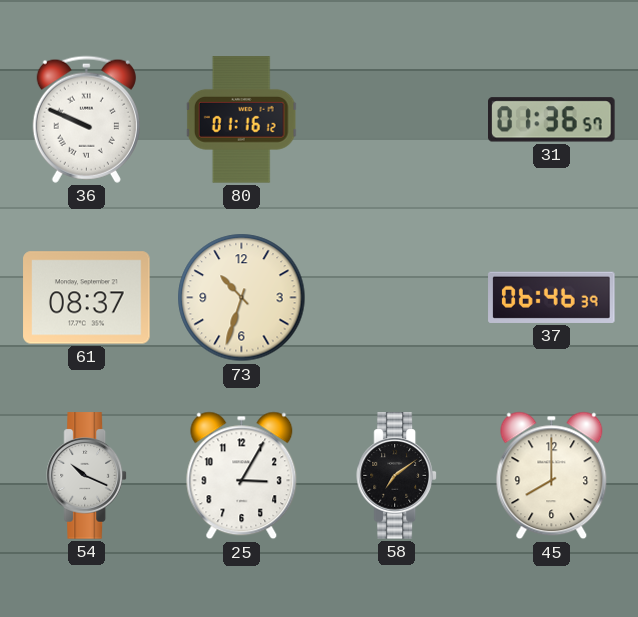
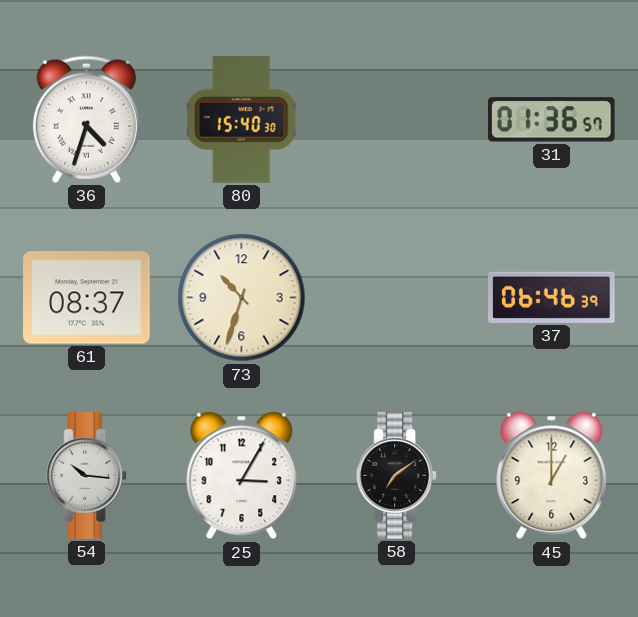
36: 9:49 -> 4:33 (86, 119)
80: 01:16 -> 15:40 (242, 120)
54: 10:19 -> 10:16 (86, 476)
45: 8:00 -> 1:00 (552, 476)
